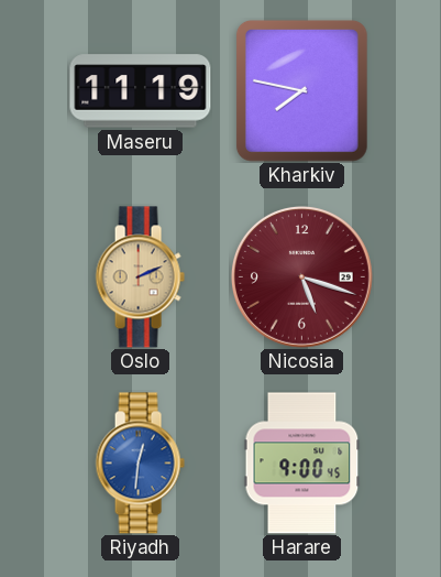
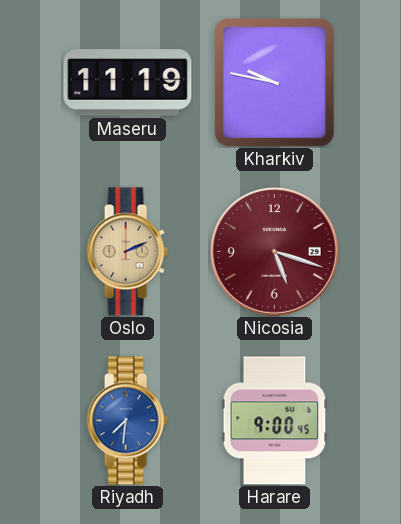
Kharkiv: 7:47 -> 9:47 (274, 82)
Riyadh: 12:31 -> 7:31 (127, 421)
